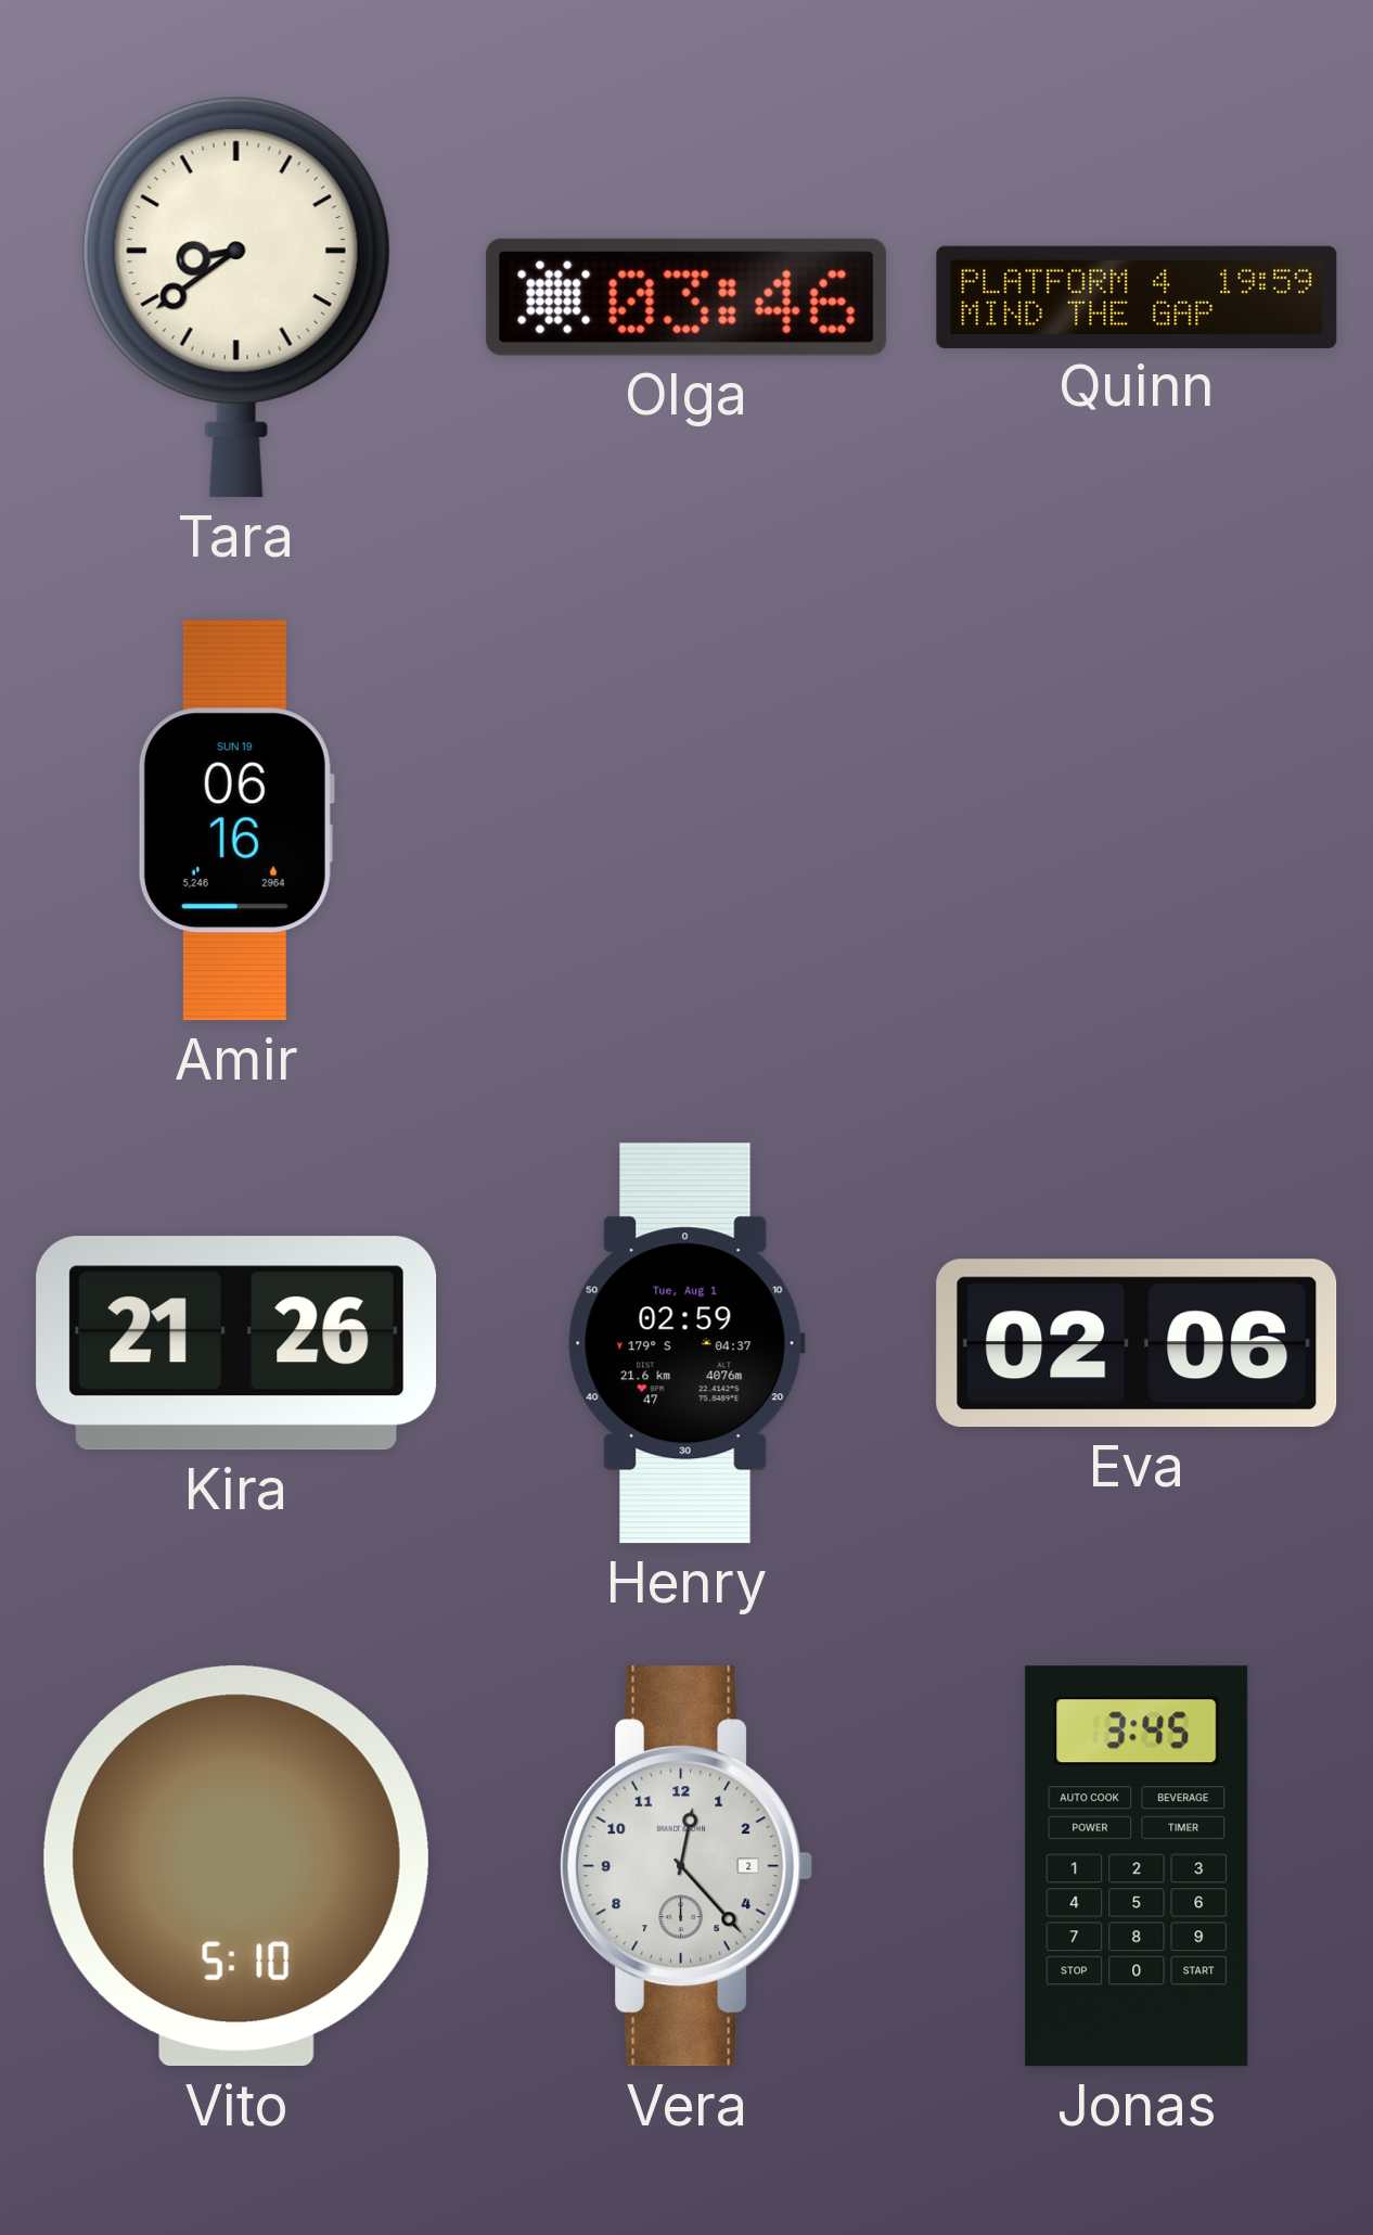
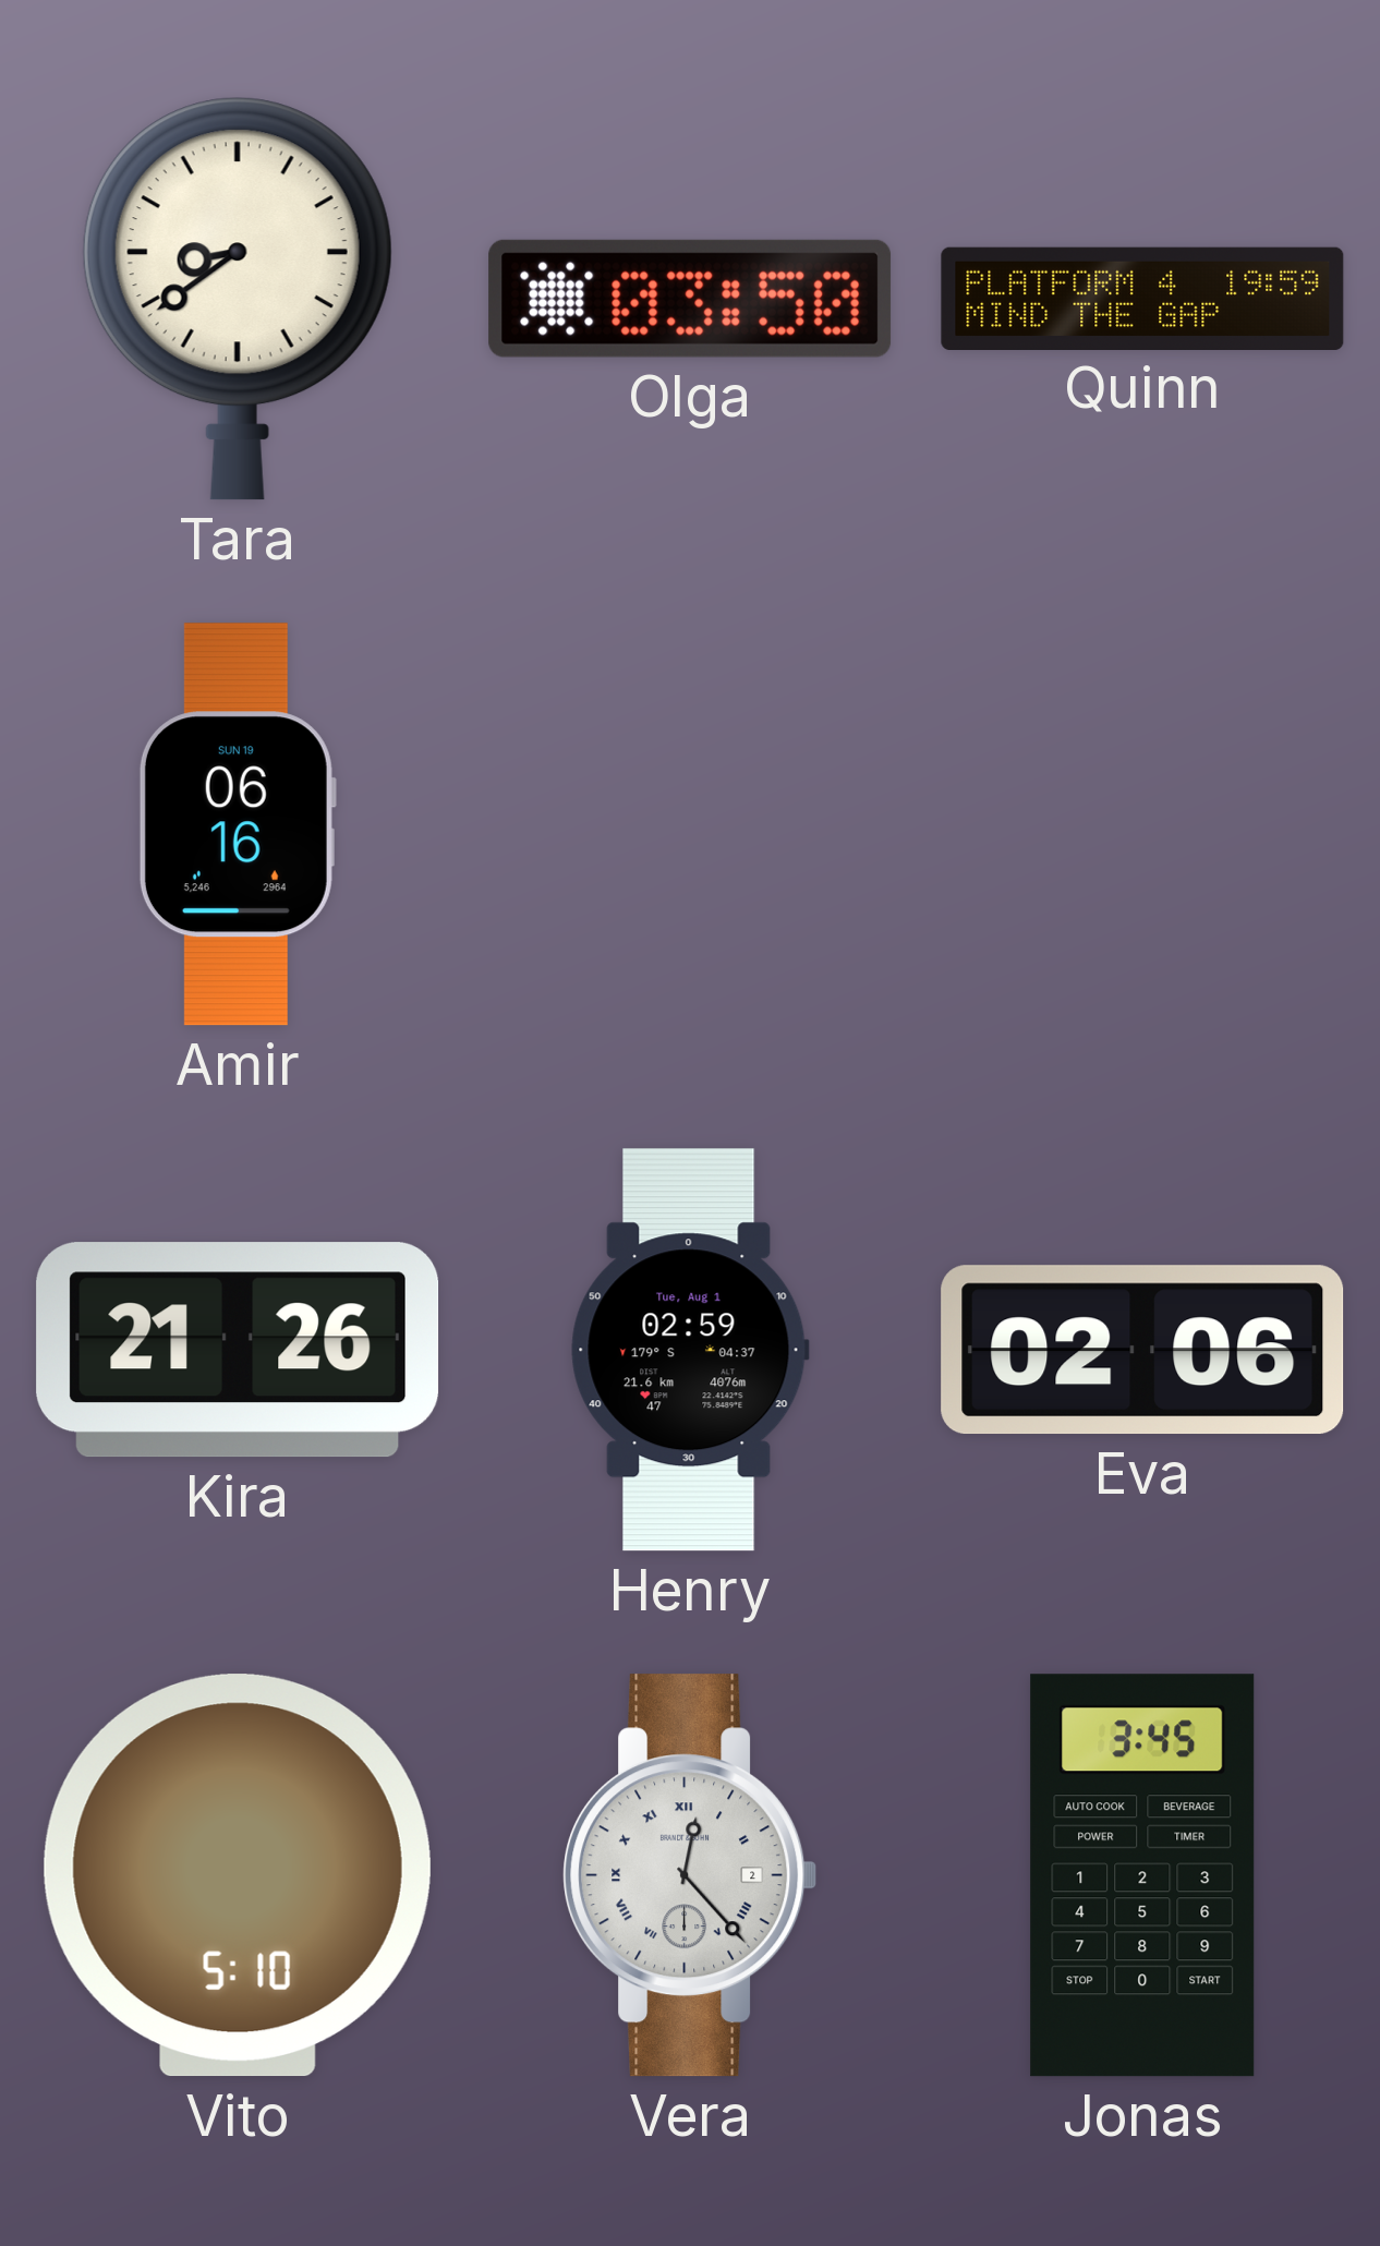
Olga: 03:46 -> 03:50 (690, 299)
Vera numerals: Arabic -> Roman (690, 1875)
